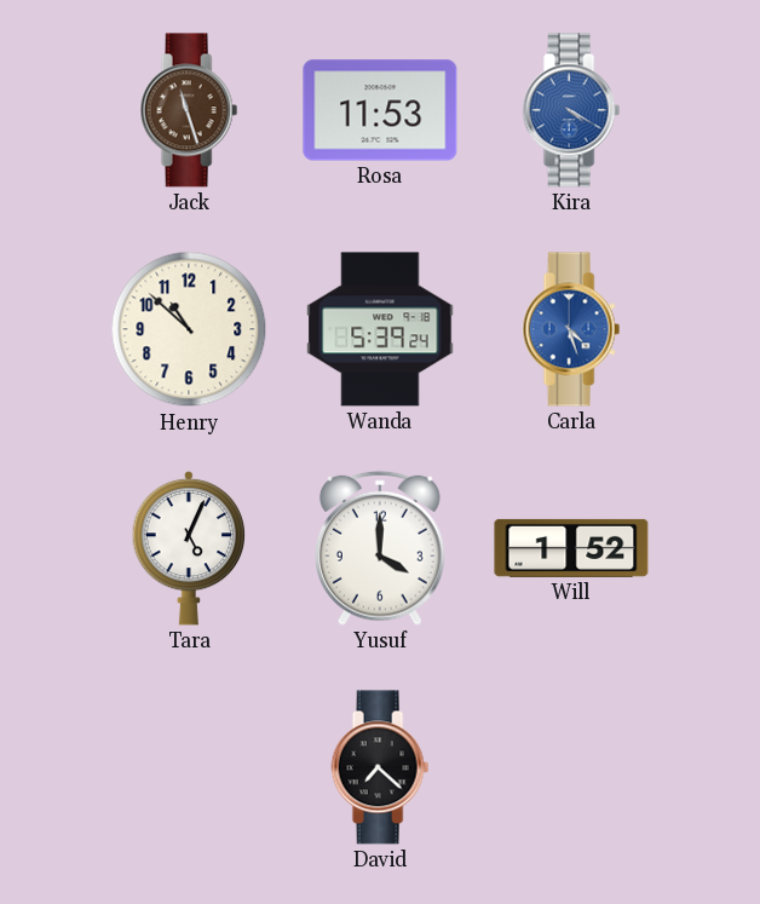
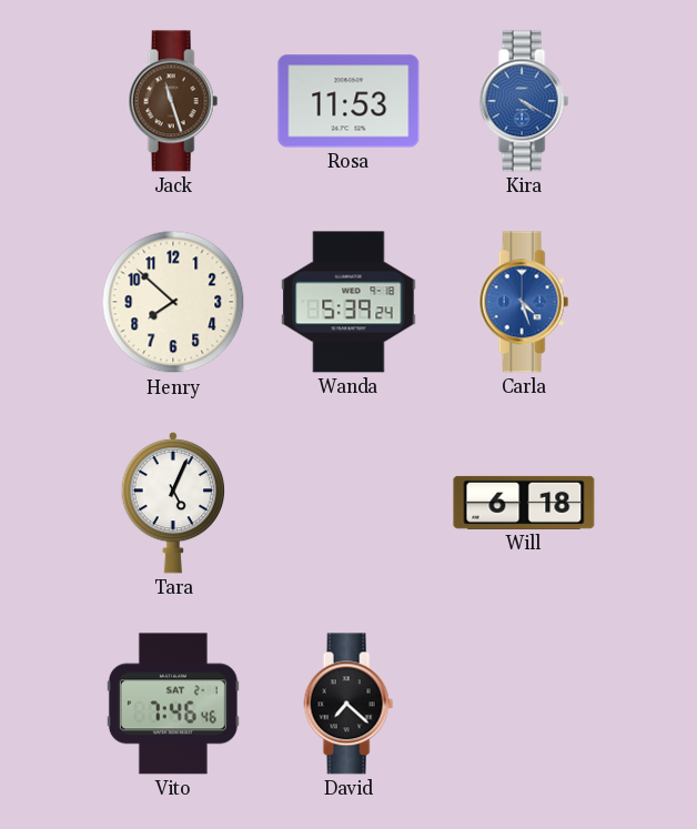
Henry: 10:52 -> 7:52 (173, 302)
Yusuf: 4:00 -> none (380, 548)
Will: 1:52 -> 6:18 (524, 503)
Vito: none -> 7:46 (173, 704)
